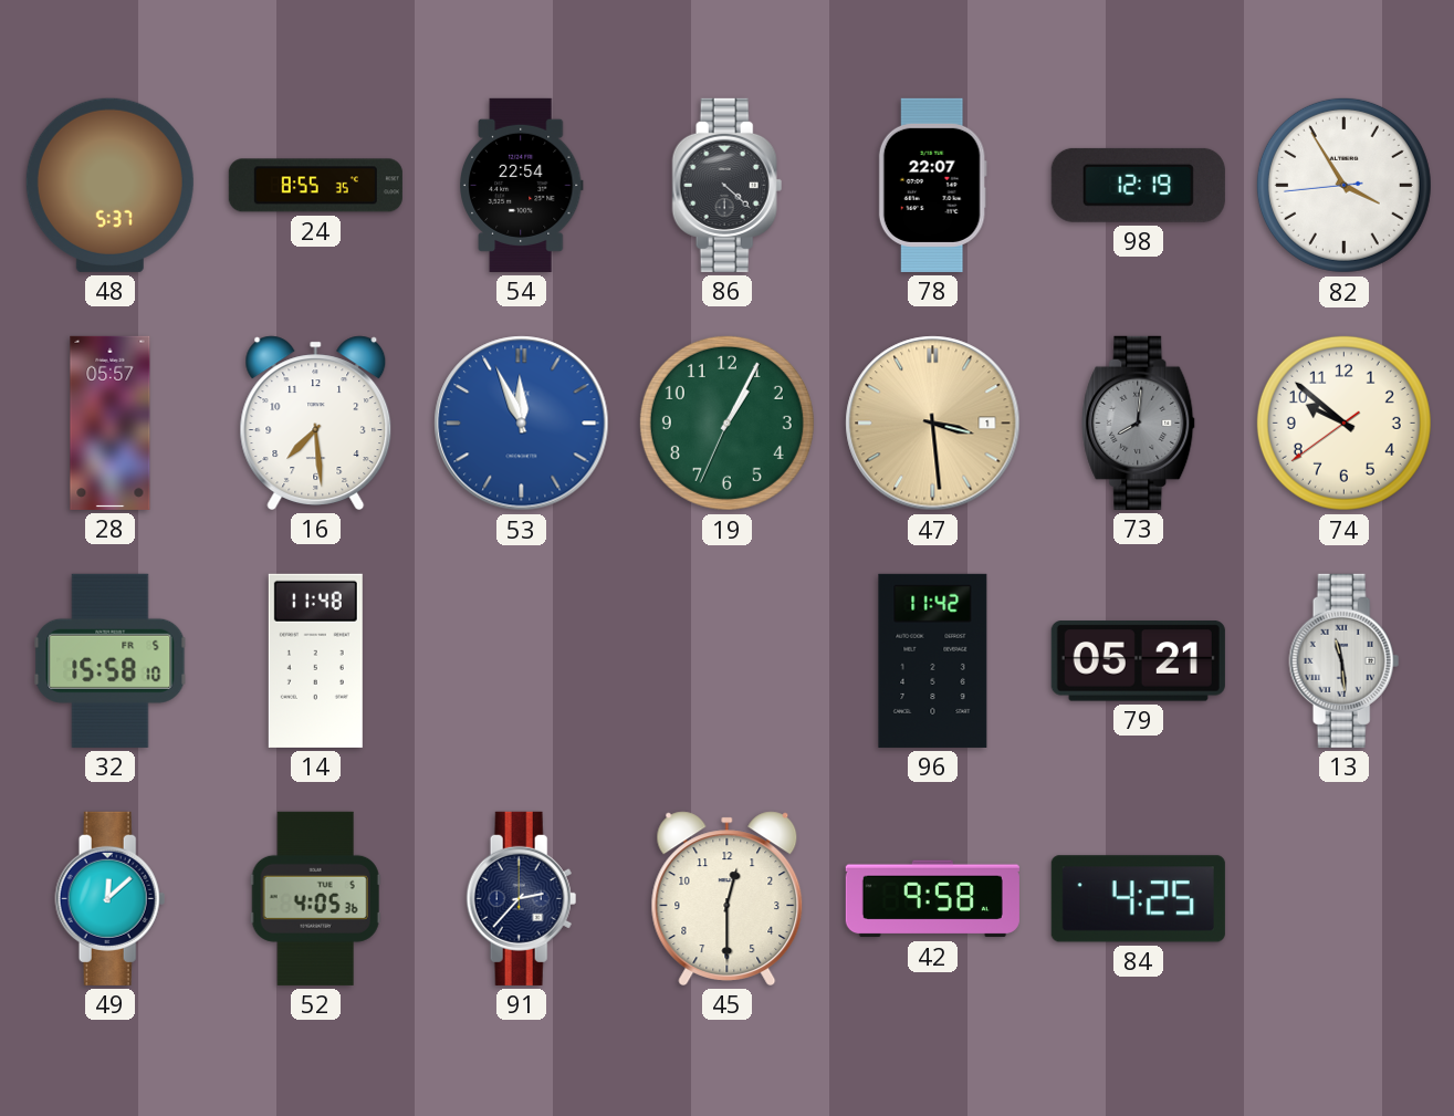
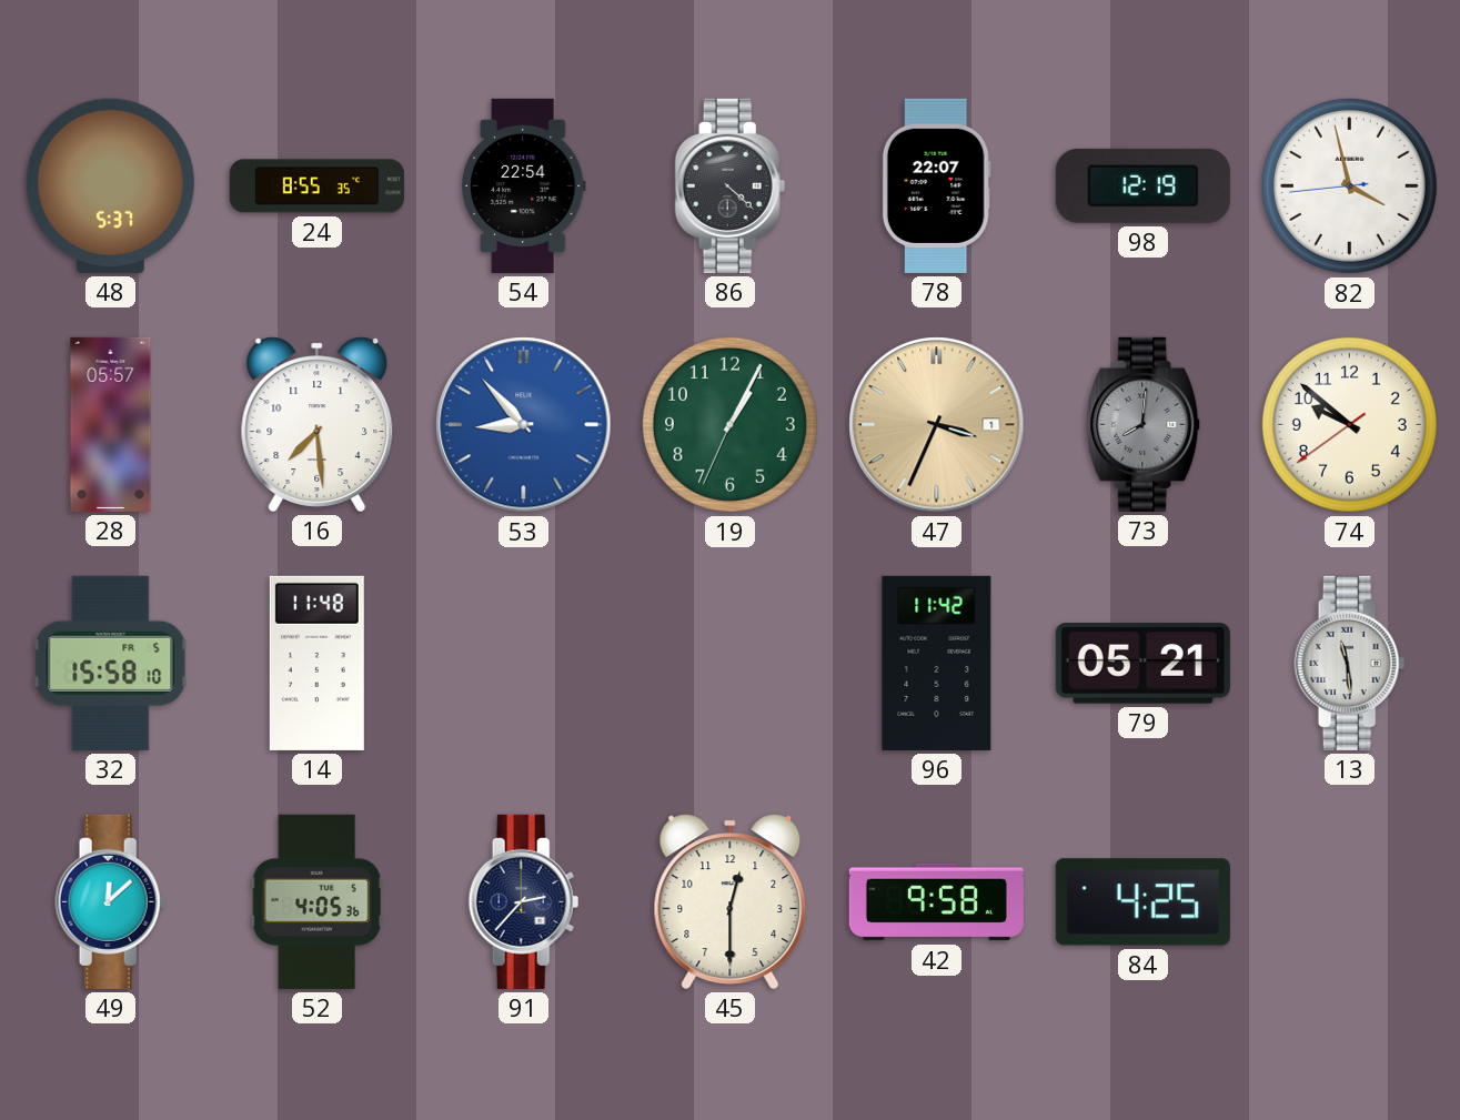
82: 3:54 -> 3:57 (1349, 185)
53: 11:56 -> 8:53 (524, 425)
47: 3:29 -> 3:34 (937, 425)
